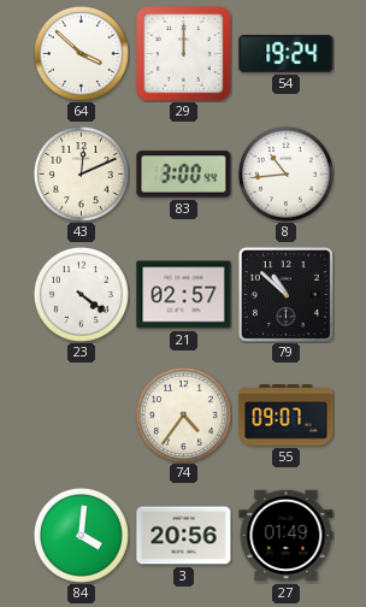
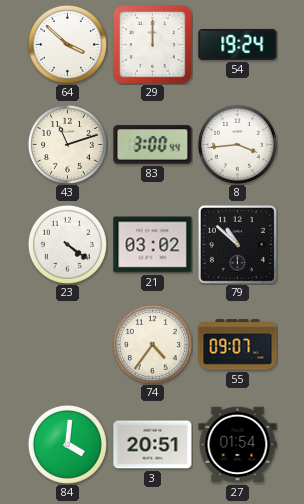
43: 12:11 -> 11:12 (67, 144)
8: 10:44 -> 3:44 (237, 144)
21: 02:57 -> 03:02 (153, 245)
3: 20:56 -> 20:51 (153, 445)
27: 01:49 -> 01:54 (238, 445)
